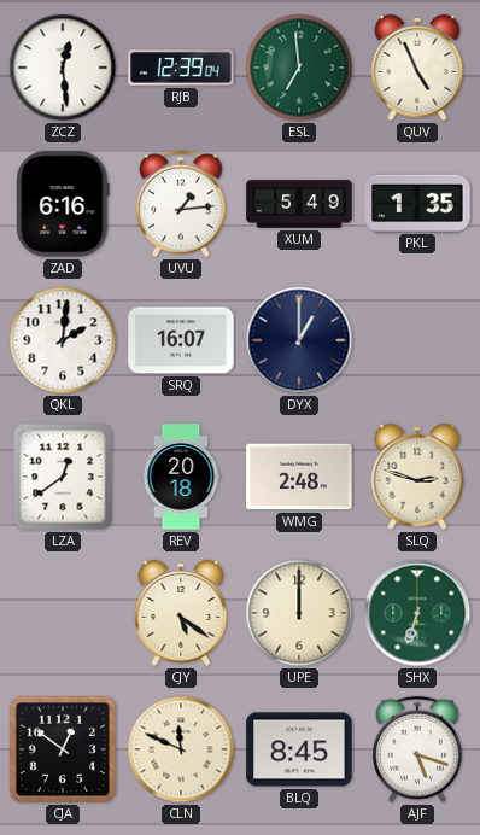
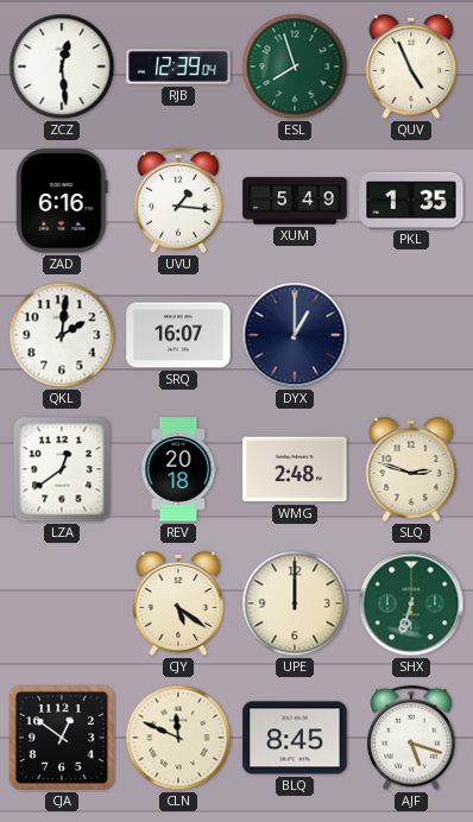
ESL: 6:59 -> 7:57 (295, 67)
UVU: 1:14 -> 1:16 (178, 201)
